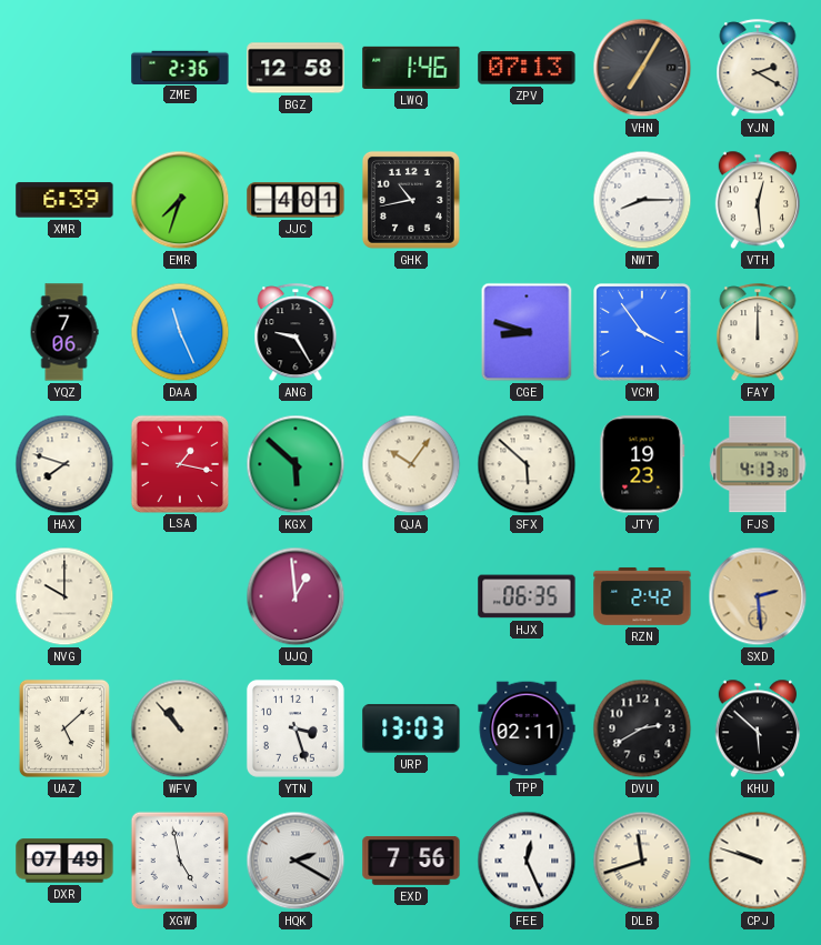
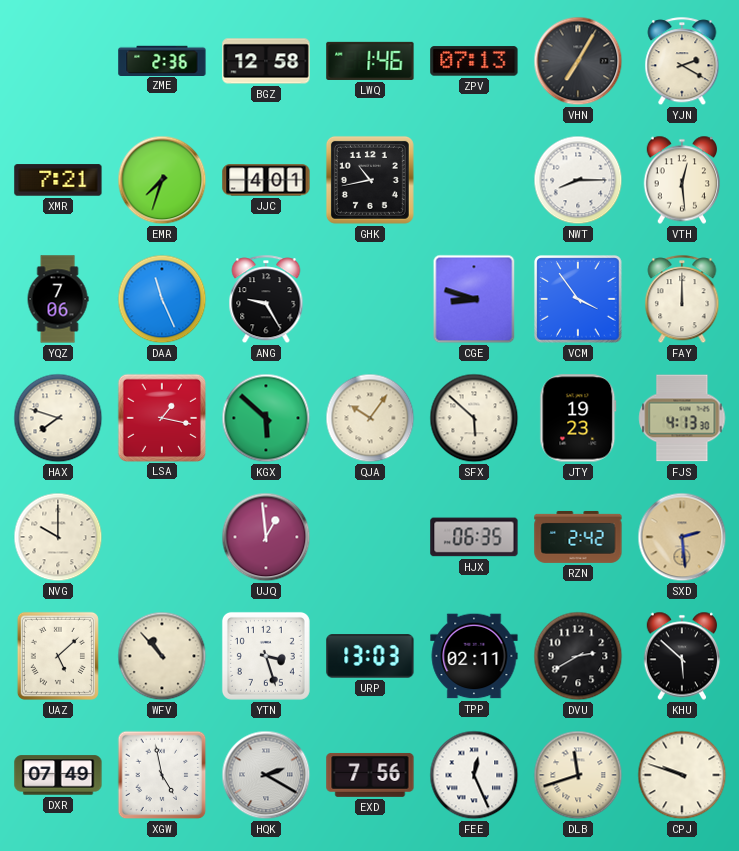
XMR: 6:39 -> 7:21 (58, 180)
